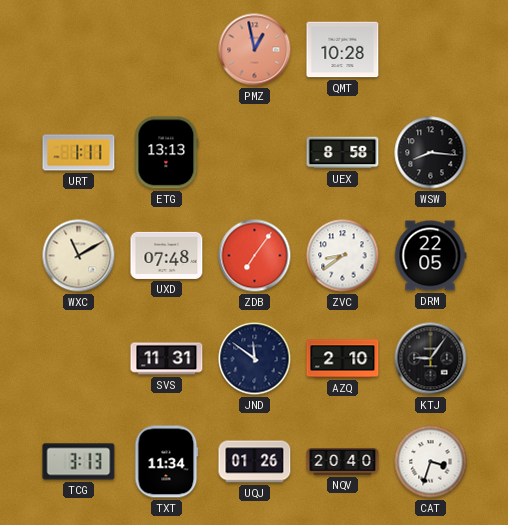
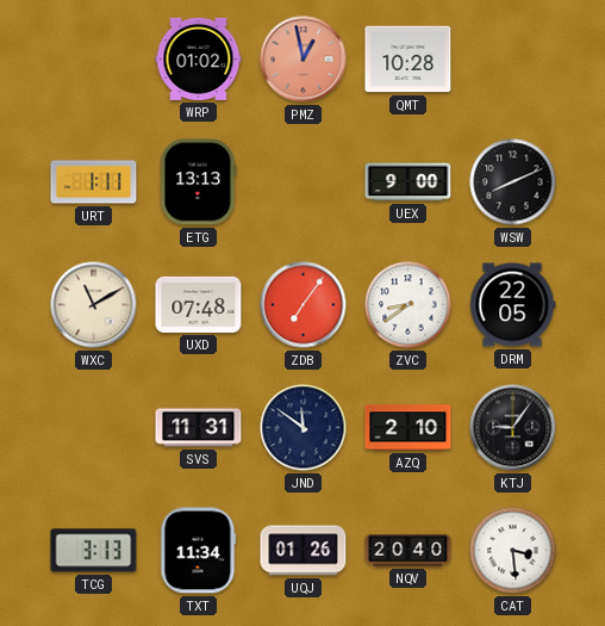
WRP: none -> 01:02 (199, 58)
UEX: 8:58 -> 9:00 (408, 182)
WSW: 8:16 -> 8:11 (513, 182)
CAT: 3:33 -> 3:29 (513, 551)
